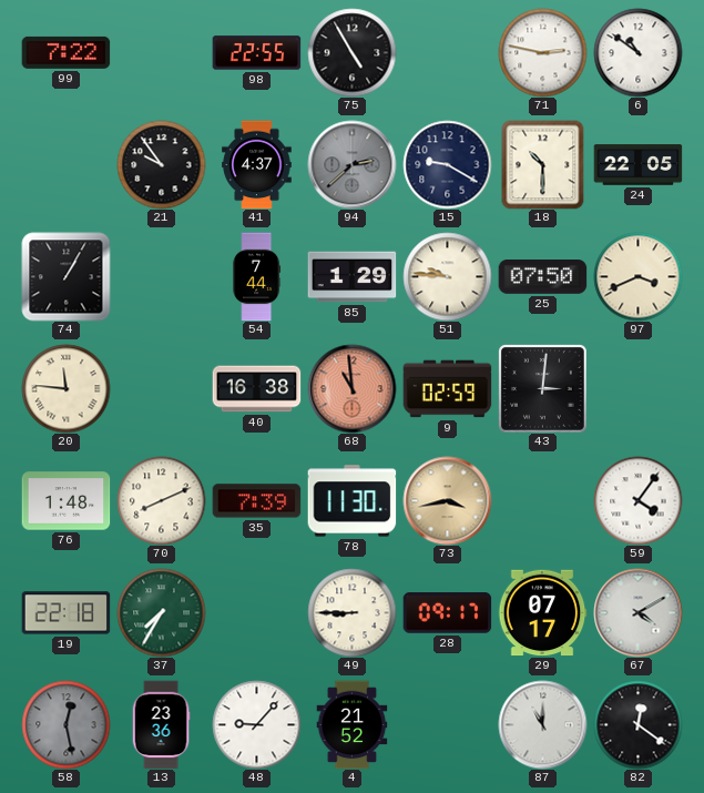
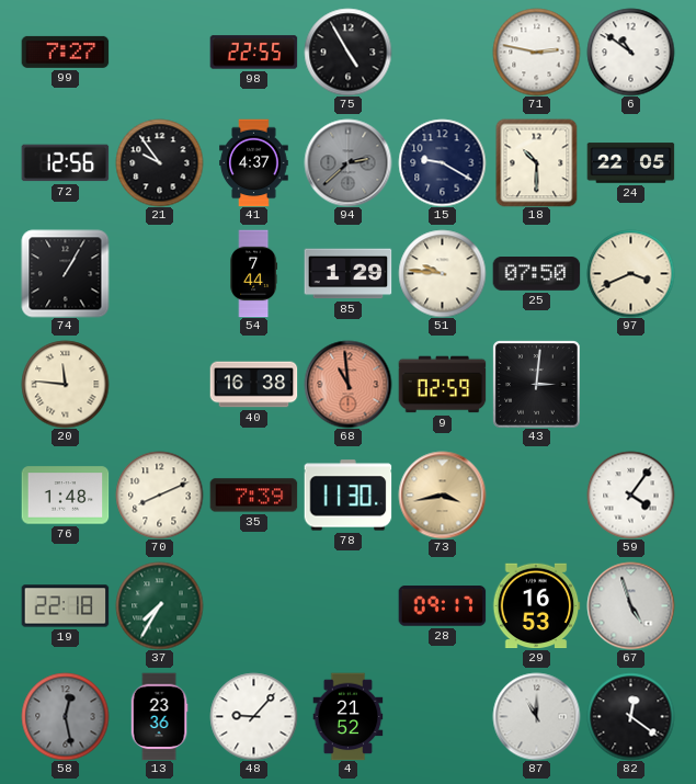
99: 7:22 -> 7:27 (65, 52)
72: none -> 12:56 (65, 163)
49: 8:45 -> none (351, 612)
29: 07:17 -> 16:53 (536, 606)
67: 4:10 -> 4:57 (630, 605)
